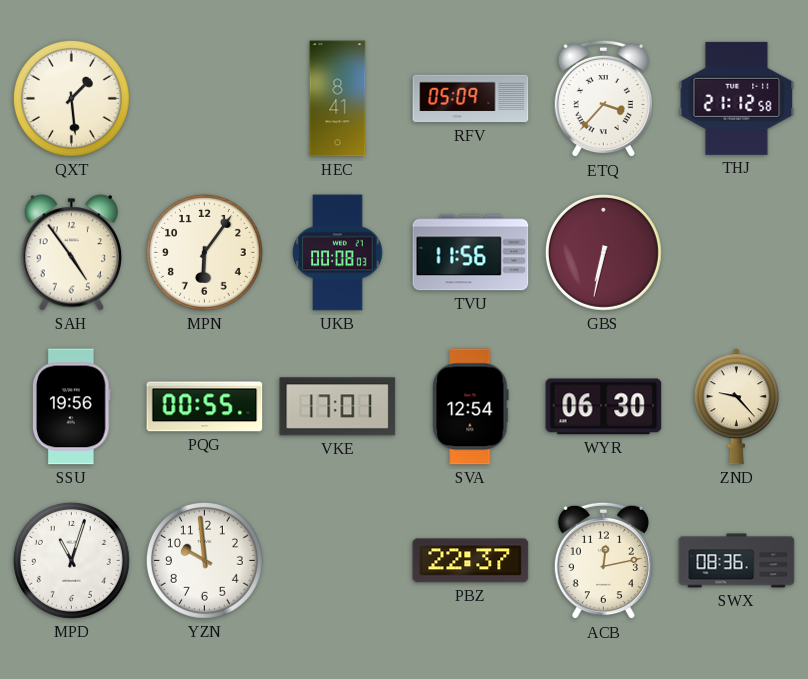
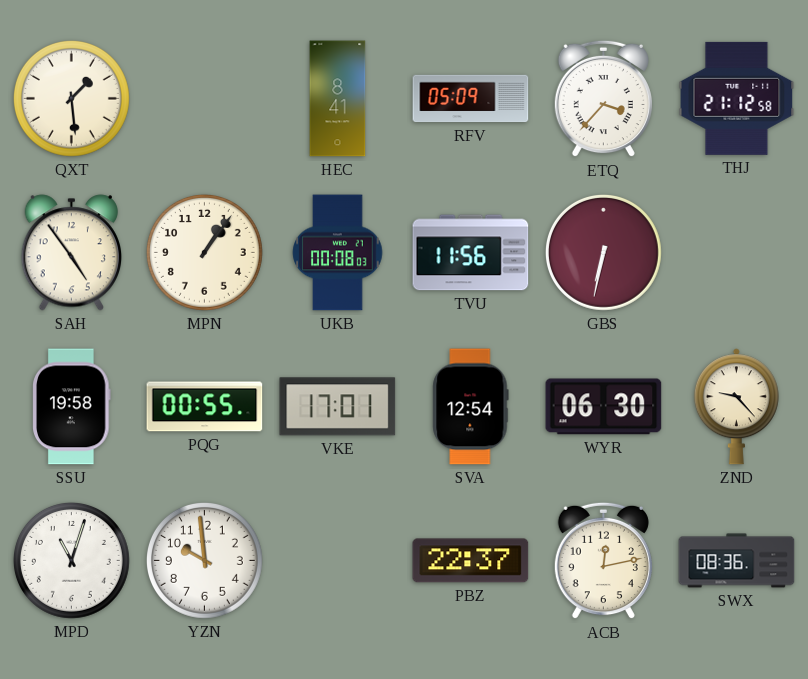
MPN: 6:06 -> 1:06 (204, 252)
SSU: 19:56 -> 19:58 (72, 407)
